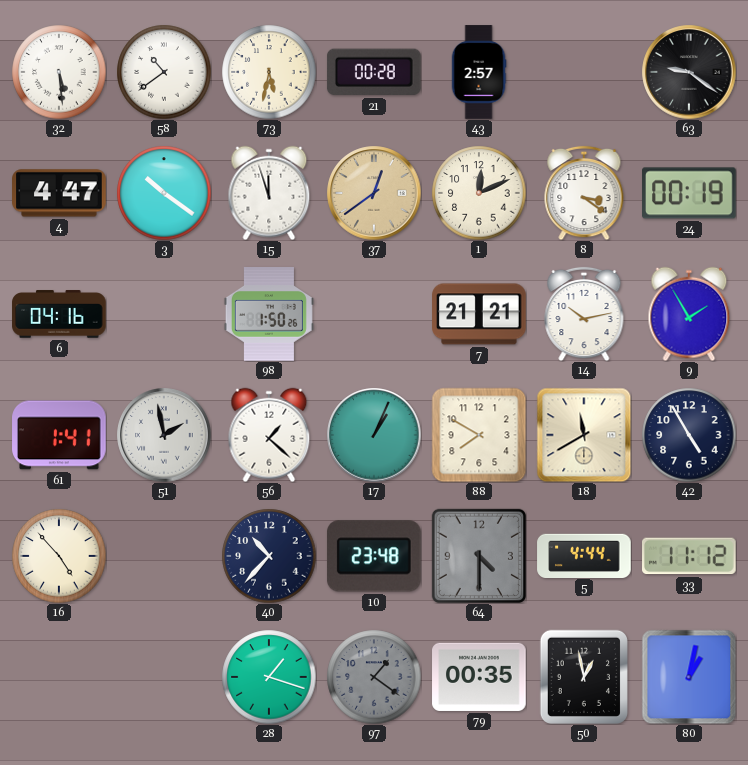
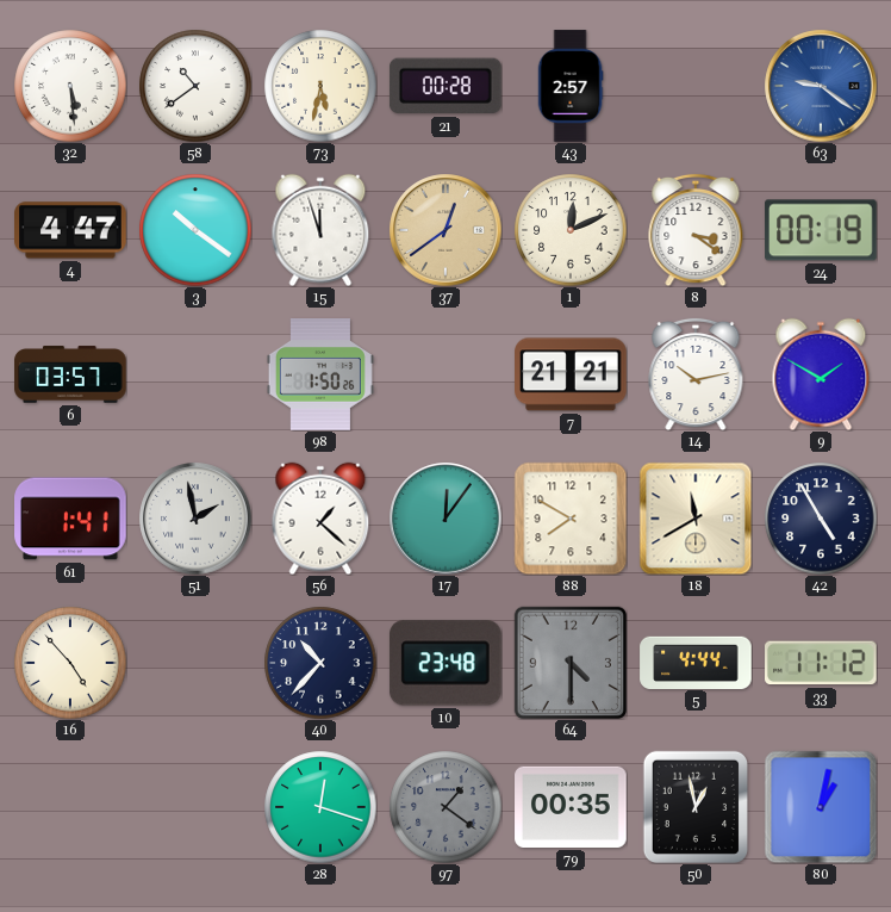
63 dial: black -> blue (821, 86)
6: 04:16 -> 03:57 (70, 374)
9: 1:55 -> 1:50 (821, 374)
17: 1:04 -> 12:06 (445, 519)
28: 1:18 -> 12:18 (320, 807)
